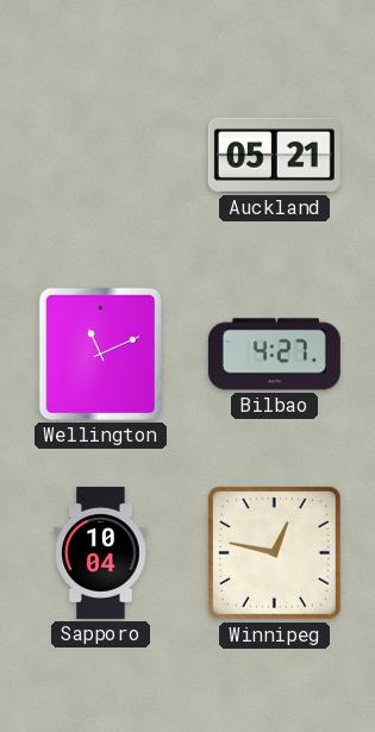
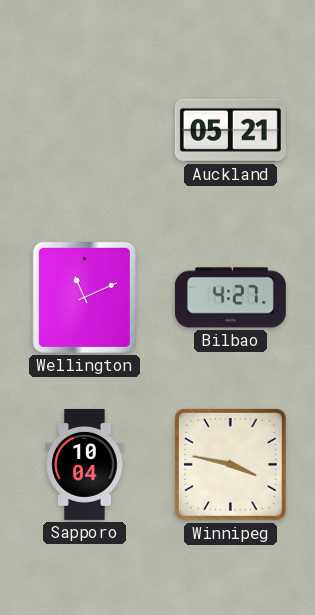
Winnipeg: 12:47 -> 3:47 (231, 465)
